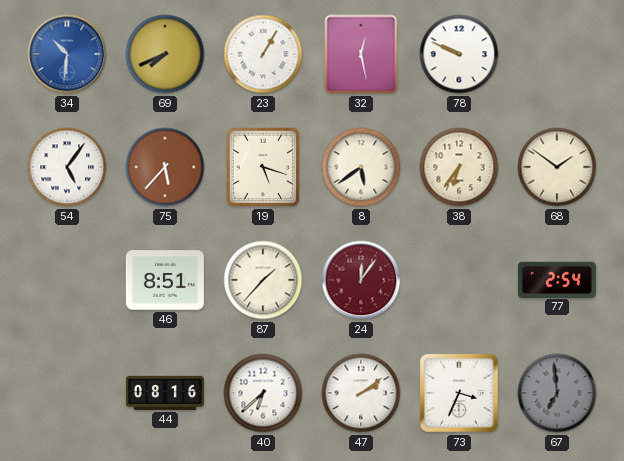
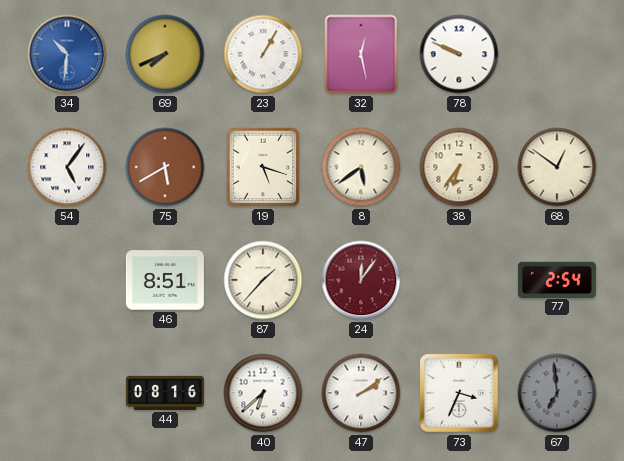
75: 5:37 -> 5:40 (165, 167)
68: 1:51 -> 12:51 (557, 167)
